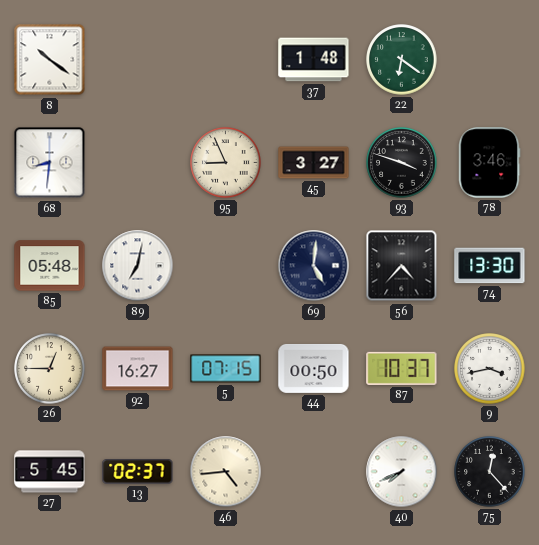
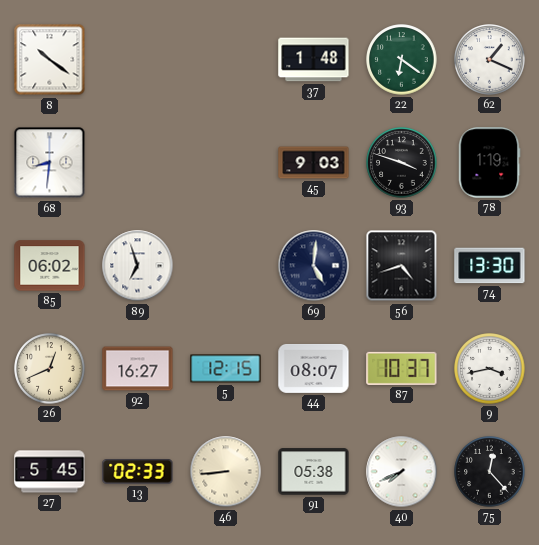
62: none -> 1:19 (490, 60)
95: 8:56 -> none (226, 163)
45: 3:27 -> 9:03 (314, 163)
78: 3:46 -> 1:19 (489, 163)
85: 05:48 -> 06:02 (50, 266)
89: 7:02 -> 6:57 (138, 266)
56: 4:37 -> 4:42 (402, 266)
26: 12:45 -> 12:41 (50, 369)
5: 07:15 -> 12:15 (226, 369)
44: 00:50 -> 08:07 (314, 368)
13: 02:37 -> 02:33 (138, 472)
46: 4:44 -> 8:44 (226, 472)
91: none -> 05:38 (314, 472)
